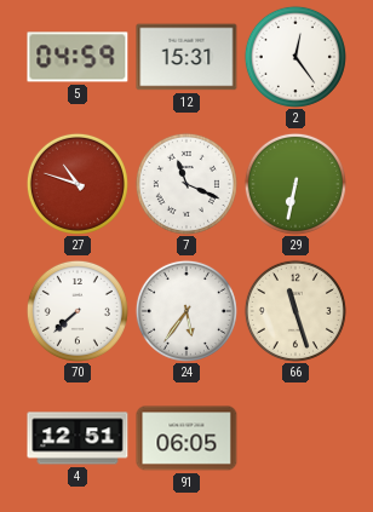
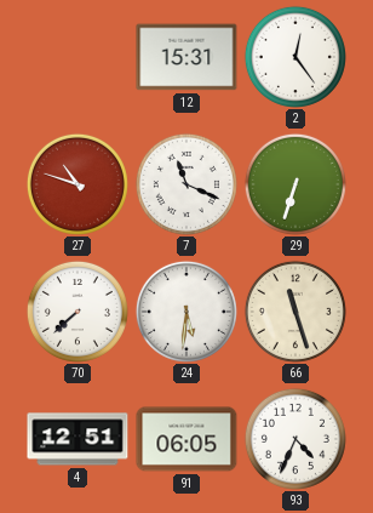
5: 04:59 -> none (78, 57)
29: 6:32 -> 6:33 (295, 184)
24: 5:36 -> 5:31 (187, 312)
93: none -> 4:34 (295, 439)
